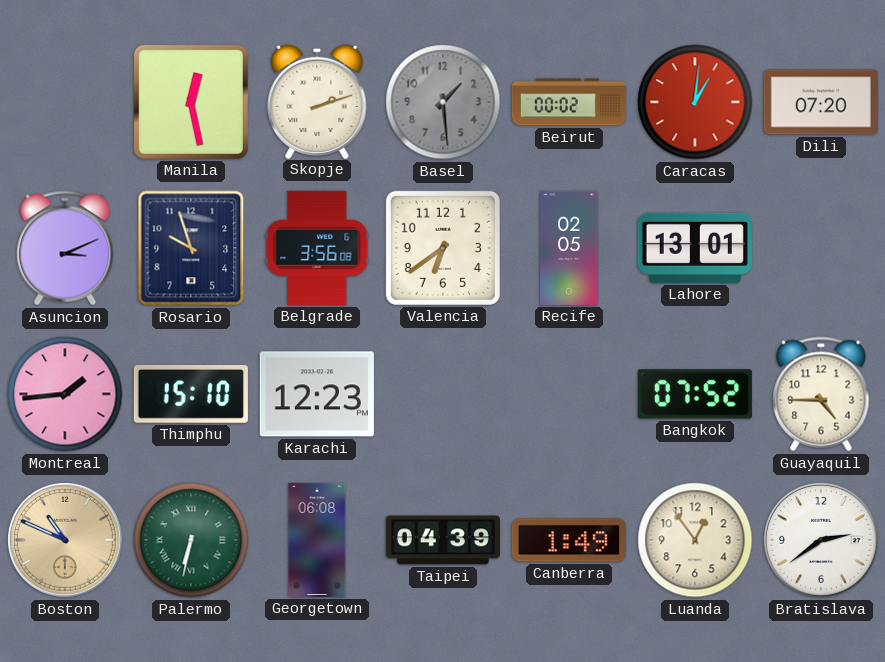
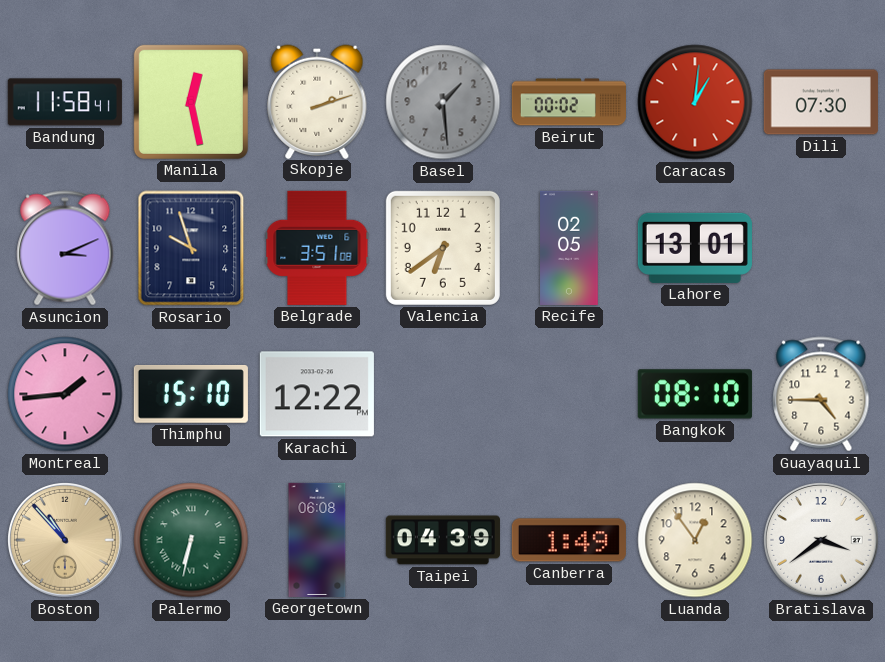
Bandung: none -> 11:58 (65, 102)
Dili: 07:20 -> 07:30 (821, 102)
Belgrade: 3:56 -> 3:51 (317, 248)
Karachi: 12:23 -> 12:22 (317, 394)
Bangkok: 07:52 -> 08:10 (695, 394)
Boston: 10:49 -> 10:53 (65, 540)
Bratislava: 2:39 -> 3:39 (821, 540)
